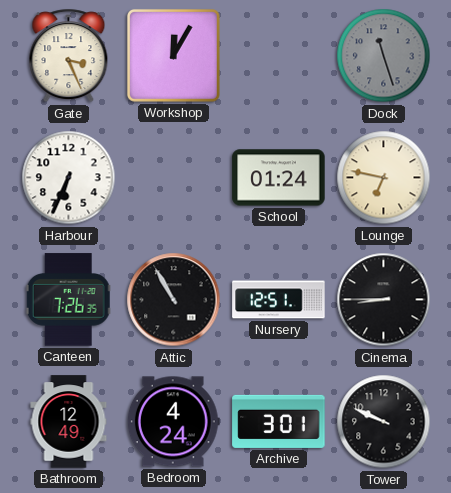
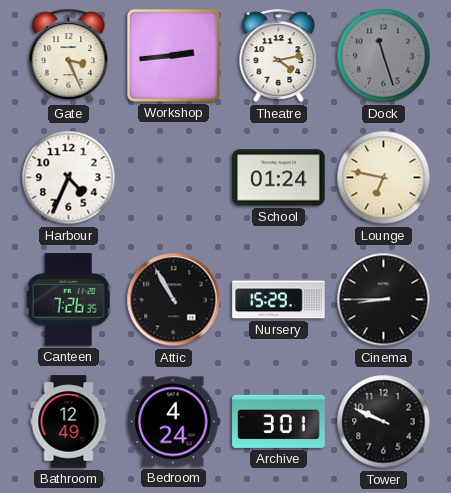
Workshop: 12:05 -> 2:44 (173, 55)
Theatre: none -> 4:13 (279, 56)
Harbour: 6:34 -> 4:34 (69, 178)
Nursery: 12:51 -> 15:29 (279, 300)
